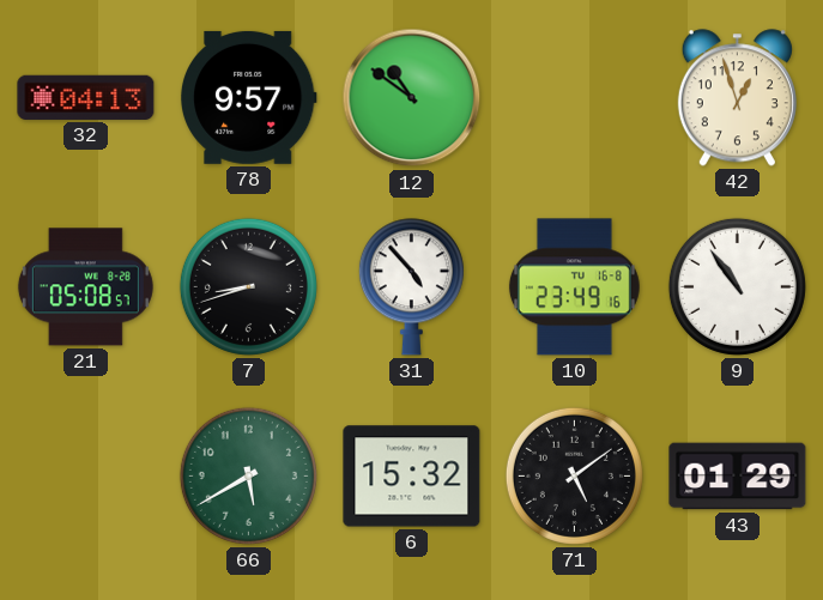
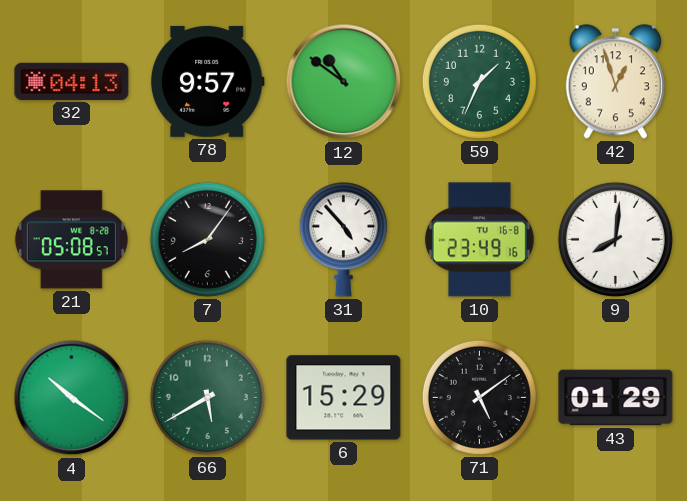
59: none -> 1:34 (479, 81)
7: 8:42 -> 8:06 (207, 239)
9: 10:54 -> 8:01 (615, 239)
4: none -> 10:21 (72, 398)
6: 15:32 -> 15:29 (344, 398)
